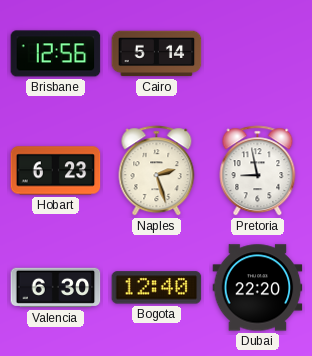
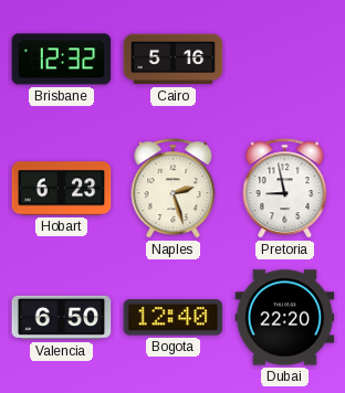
Brisbane: 12:56 -> 12:32 (62, 60)
Cairo: 5:14 -> 5:16 (174, 60)
Valencia: 6:30 -> 6:50 (62, 318)
